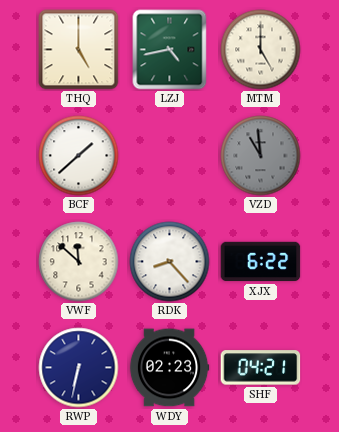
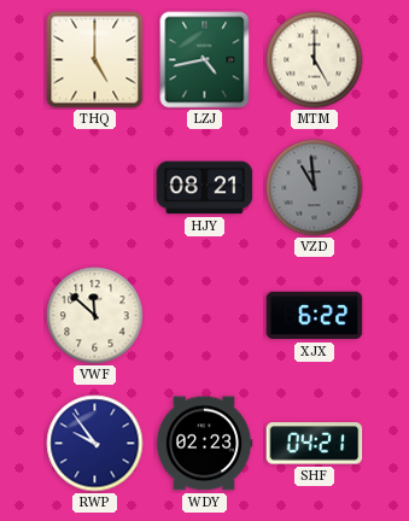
BCF: 1:38 -> none (79, 156)
HJY: none -> 08:21 (205, 188)
RDK: 8:23 -> none (170, 262)
RWP: 6:32 -> 9:54 (95, 444)
